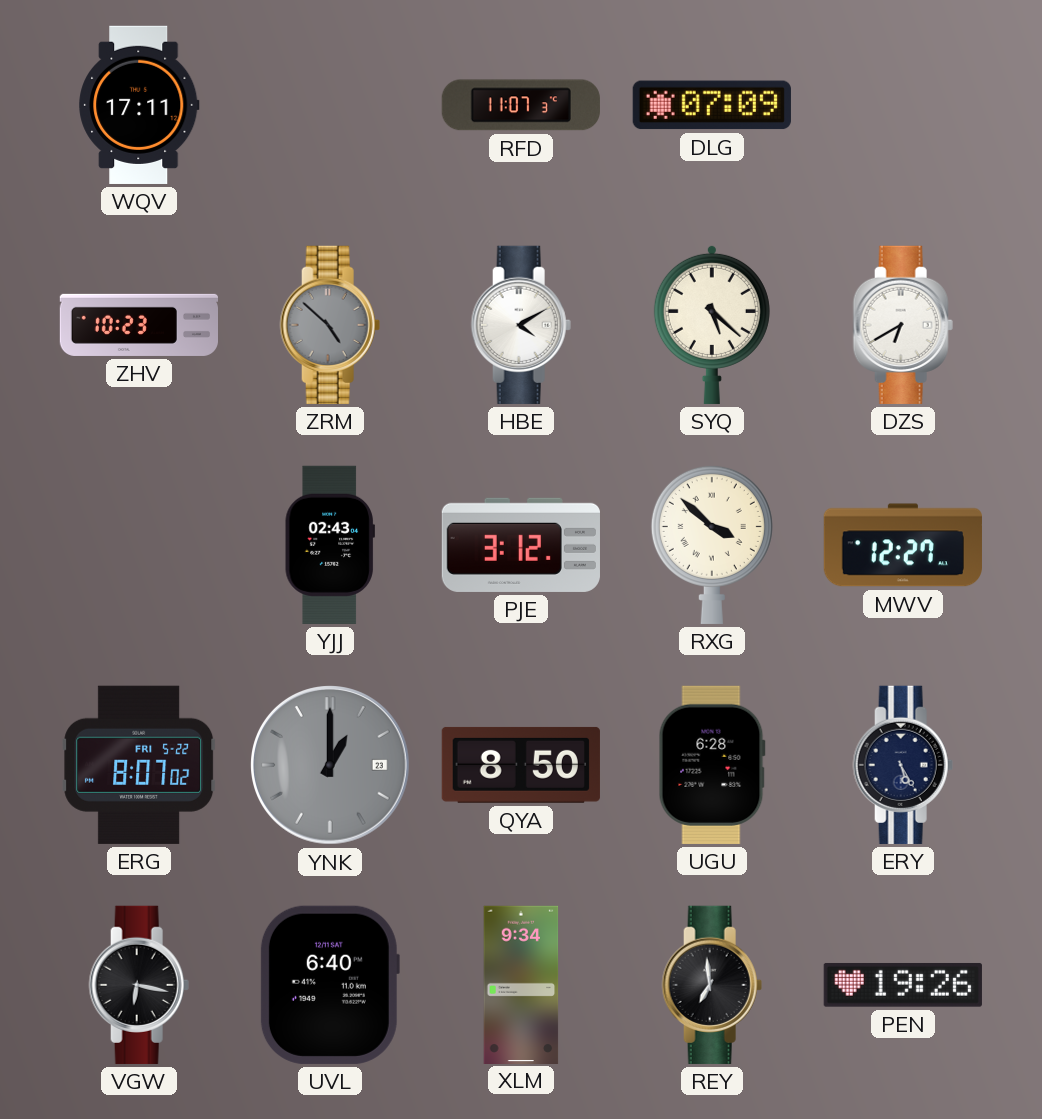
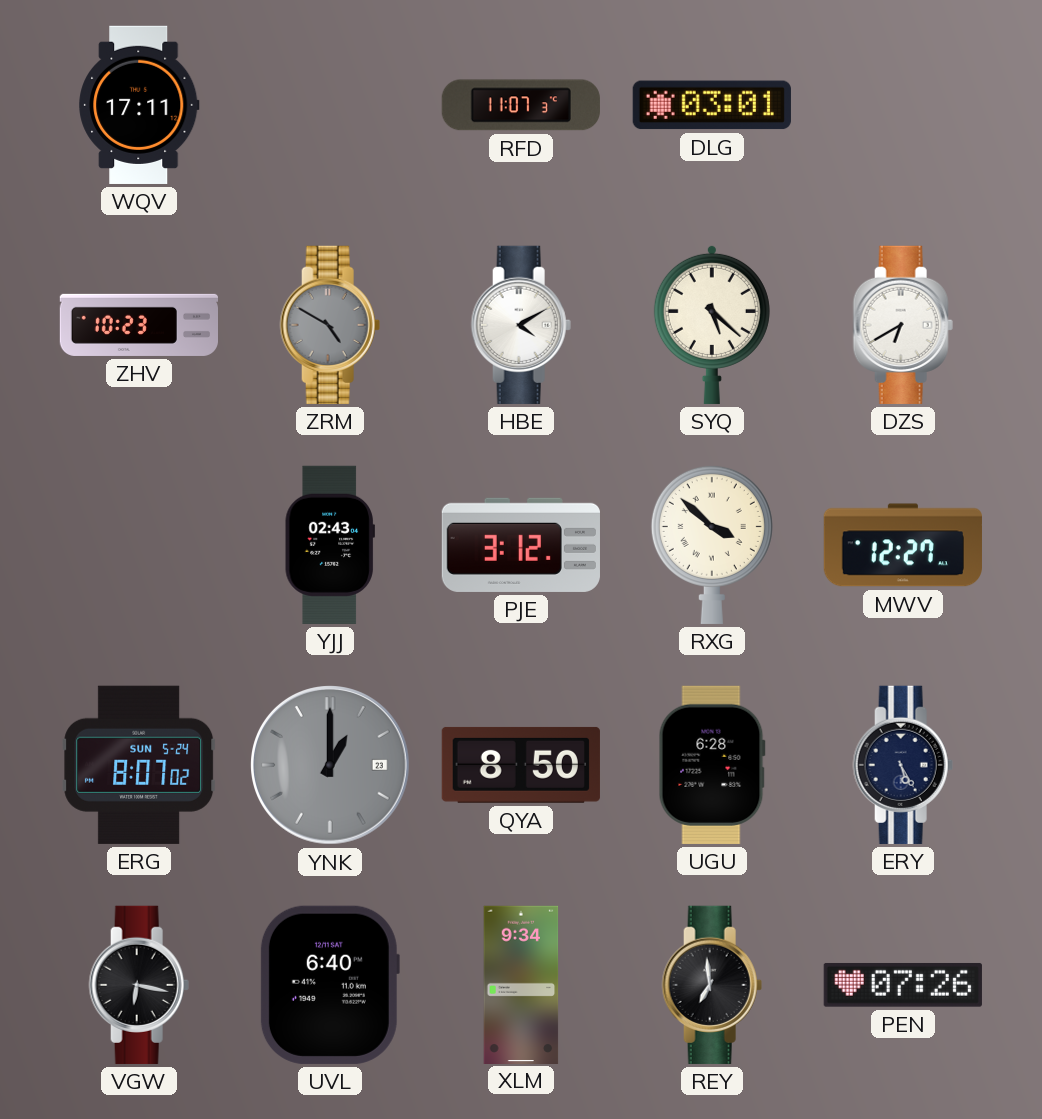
DLG: 07:09 -> 03:01 (712, 105)
ZRM: 4:52 -> 4:50 (330, 325)
ERG date: FRI 5-22 -> SUN 5-24 (139, 765)
PEN: 19:26 -> 07:26 (903, 985)
